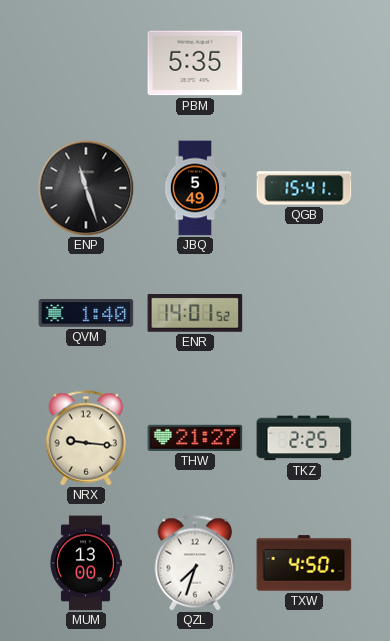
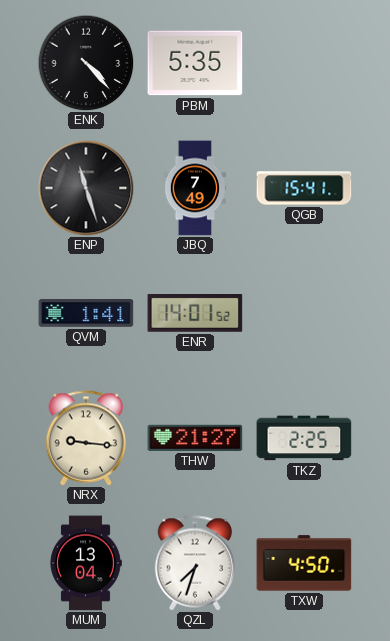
ENK: none -> 4:23 (86, 63)
JBQ: 5:49 -> 7:49 (195, 188)
QVM: 1:40 -> 1:41 (86, 313)
MUM: 13:00 -> 13:04 (86, 563)
